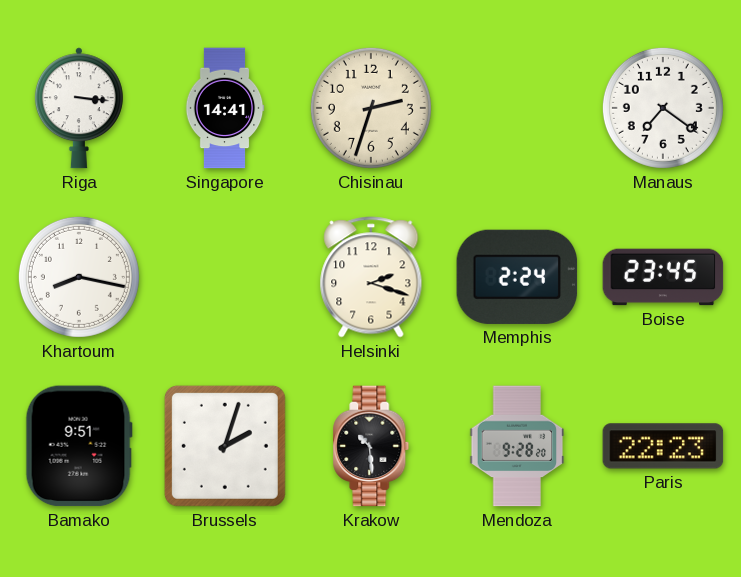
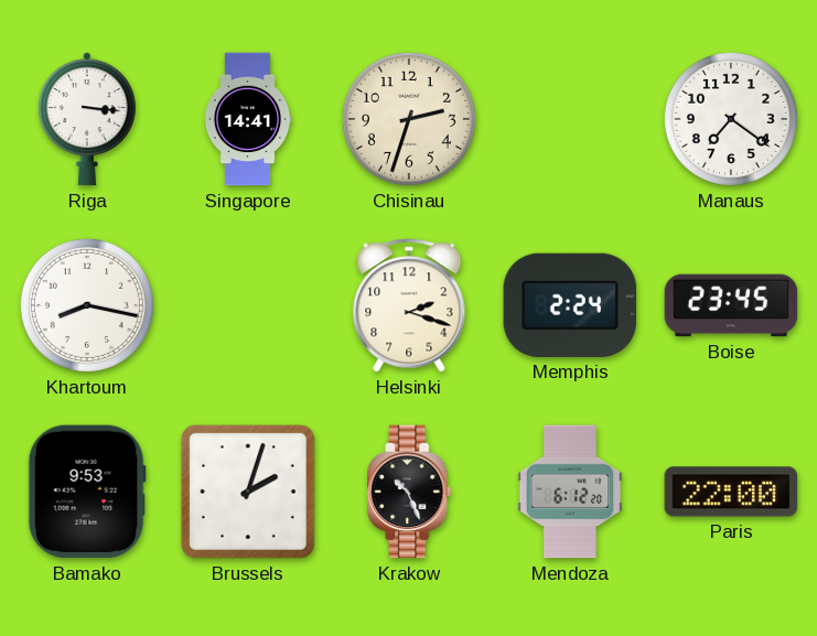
Bamako: 9:51 -> 9:53 (87, 492)
Krakow: 10:29 -> 10:26 (409, 492)
Mendoza: 9:28 -> 6:12 (570, 492)
Paris: 22:23 -> 22:00 (731, 492)
